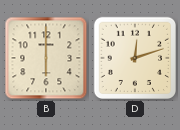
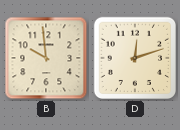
B: 6:00 -> 9:59 (46, 58)
